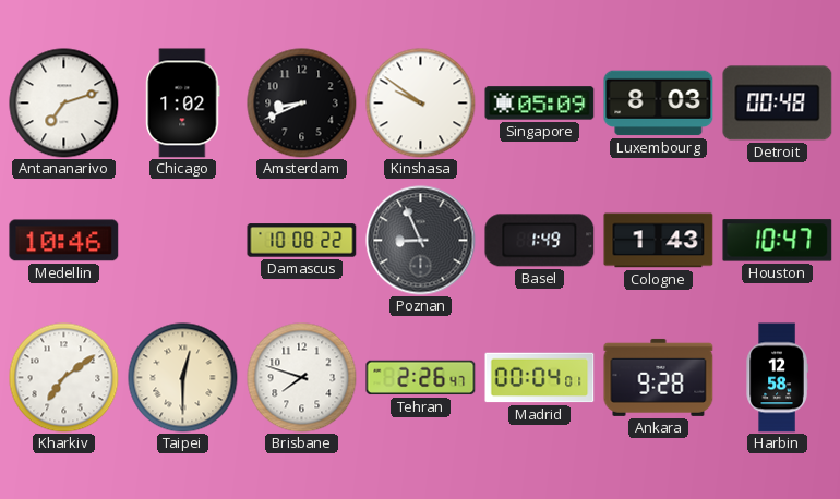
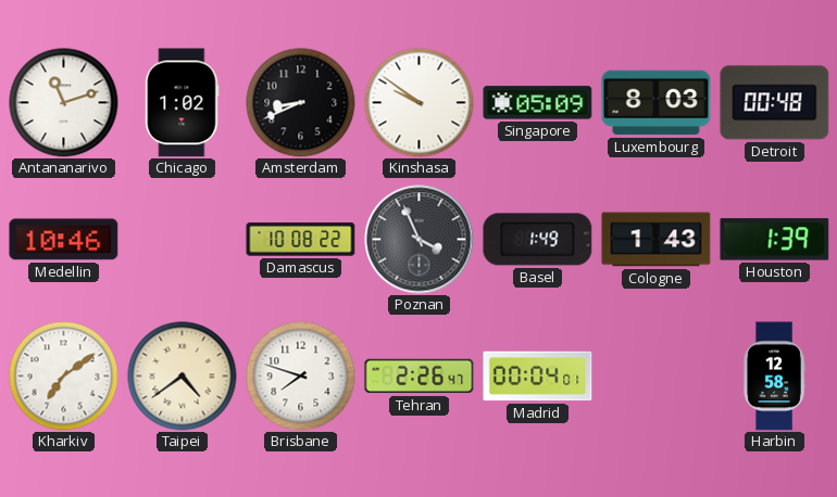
Antananarivo: 7:12 -> 11:12 (64, 103)
Poznan: 8:56 -> 3:56 (420, 240)
Houston: 10:47 -> 1:39 (775, 240)
Taipei: 12:30 -> 4:39 (183, 377)
Ankara: 9:28 -> none (659, 377)
